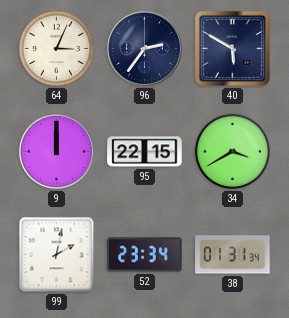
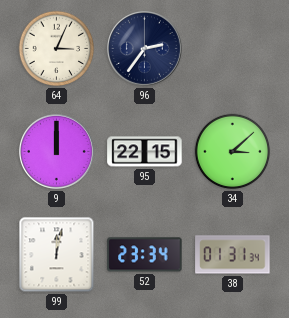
40: 5:50 -> none (232, 48)
34: 3:40 -> 3:08 (233, 152)
99: 2:02 -> 12:02 (57, 255)
